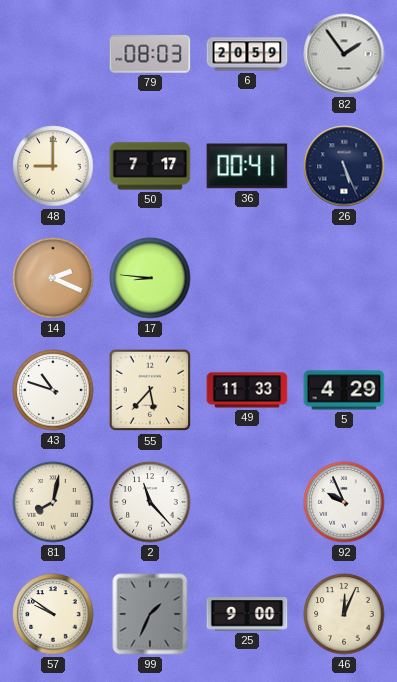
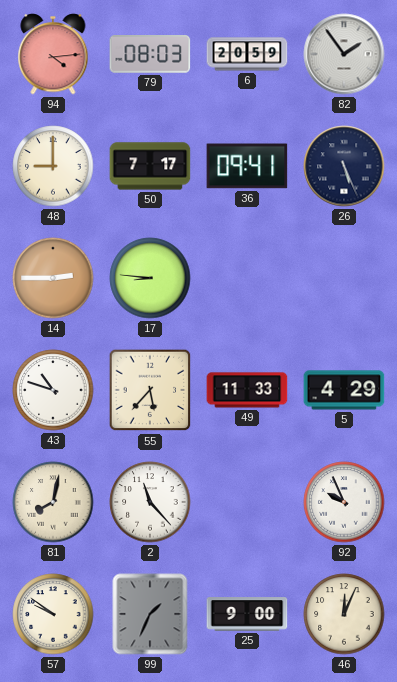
94: none -> 4:14 (53, 54)
36: 00:41 -> 09:41 (247, 166)
14: 2:19 -> 2:45 (53, 278)
